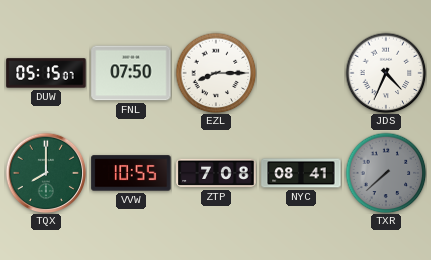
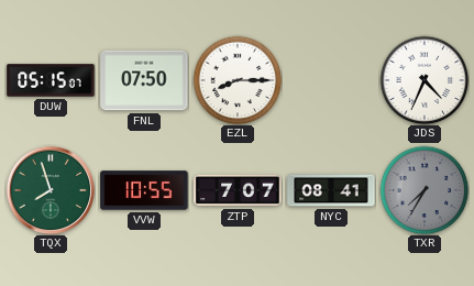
TQX: 8:00 -> 7:57 (51, 190)
ZTP: 7:08 -> 7:07 (238, 190)
TXR: 7:38 -> 7:35 (425, 190)
